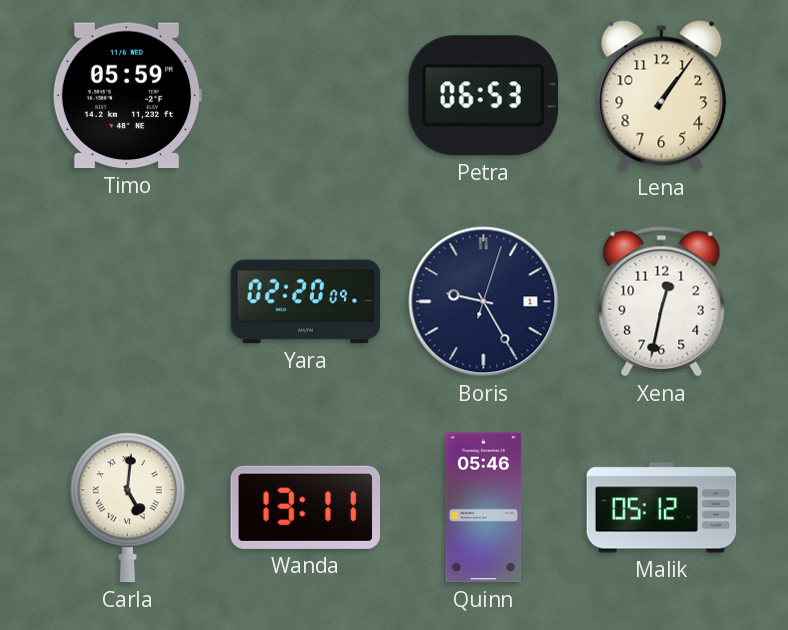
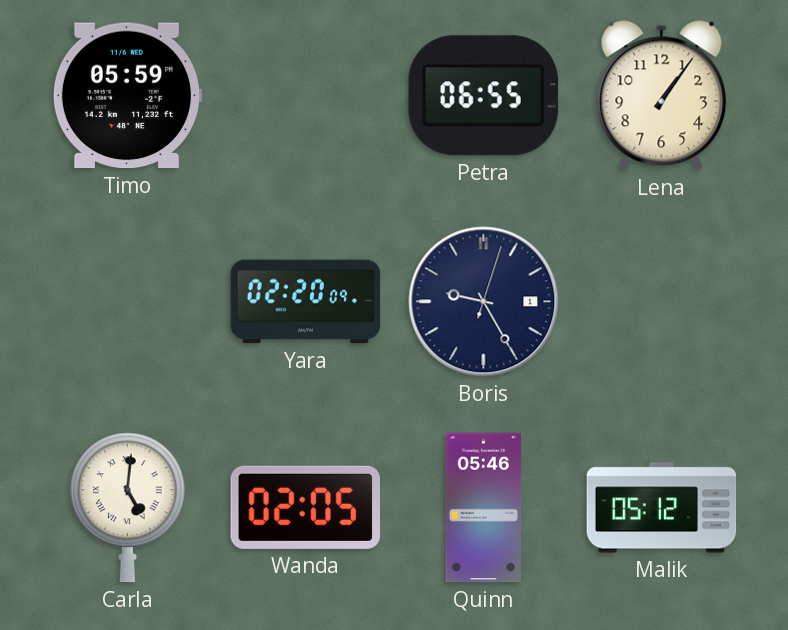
Petra: 06:53 -> 06:55 (483, 96)
Xena: 12:32 -> none (662, 302)
Wanda: 13:11 -> 02:05 (305, 507)
